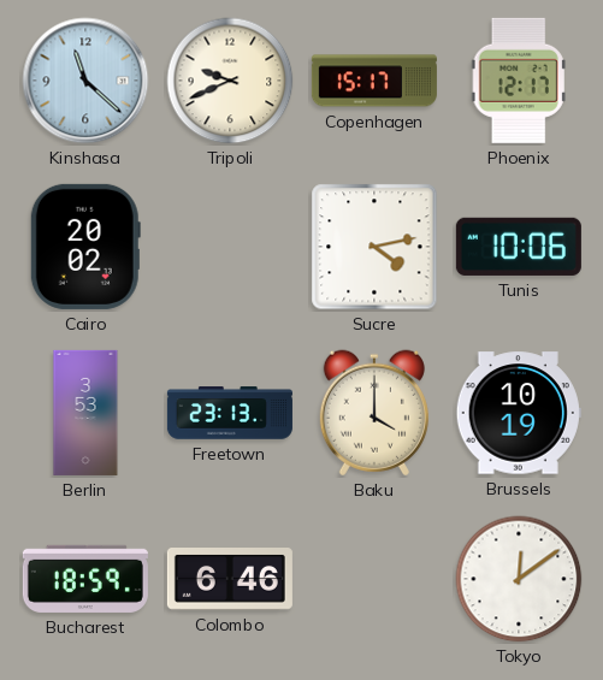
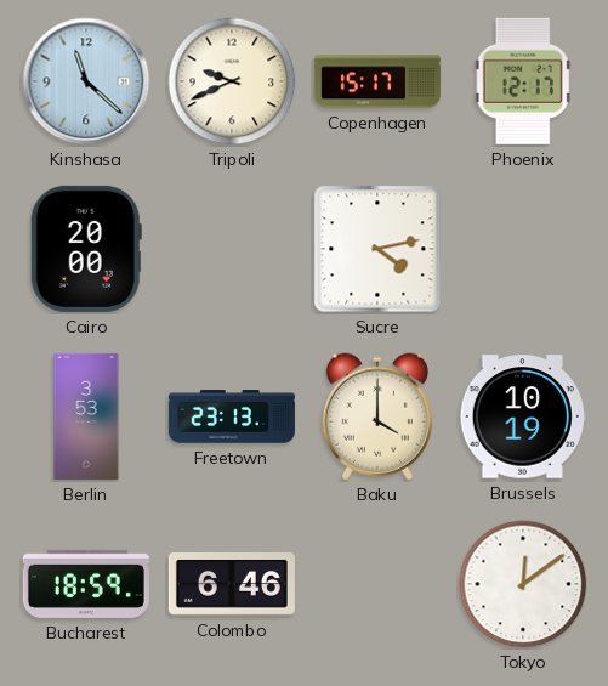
Cairo: 20:02 -> 20:00 (86, 249)
Tunis: 10:06 -> none (519, 247)
